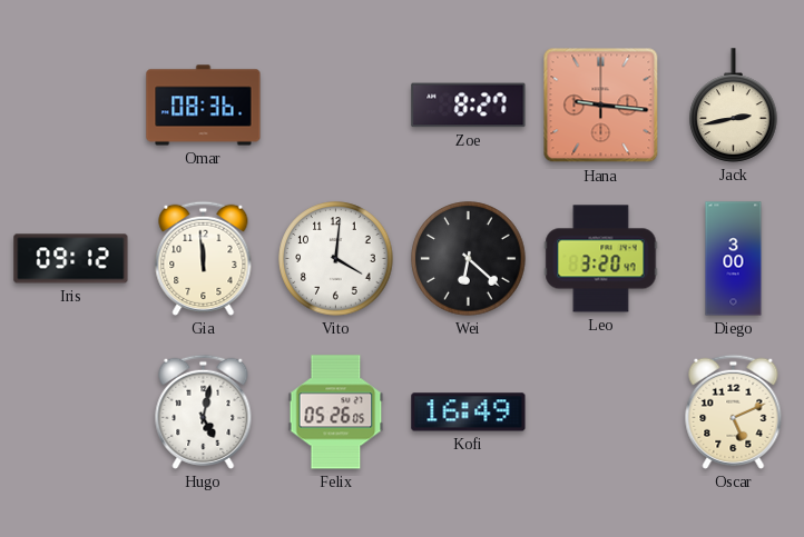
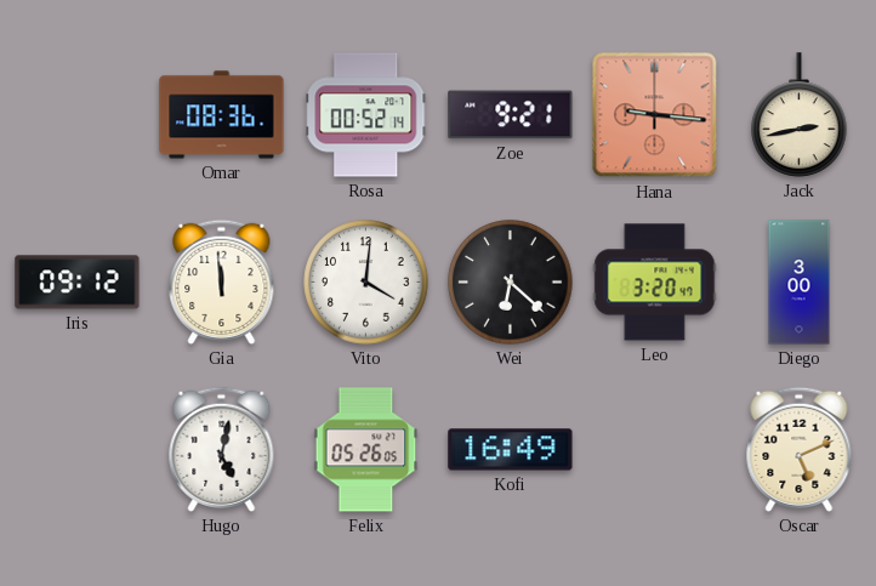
Rosa: none -> 00:52 (366, 115)
Zoe: 8:27 -> 9:21 (511, 115)
